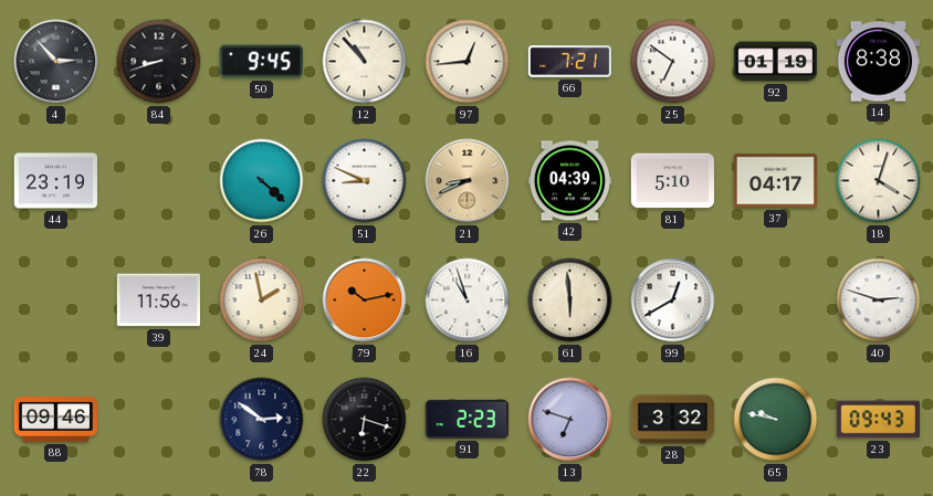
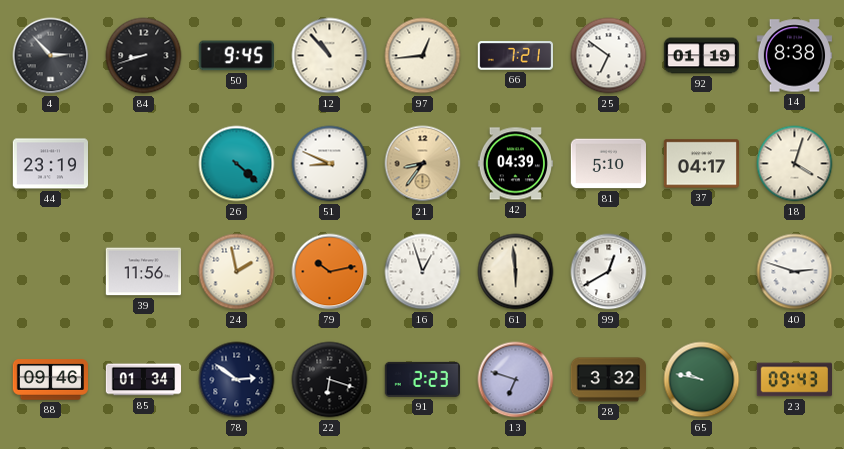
21: 8:41 -> 8:36 (423, 164)
16: 10:57 -> 12:57 (423, 272)
85: none -> 01:34 (144, 380)
